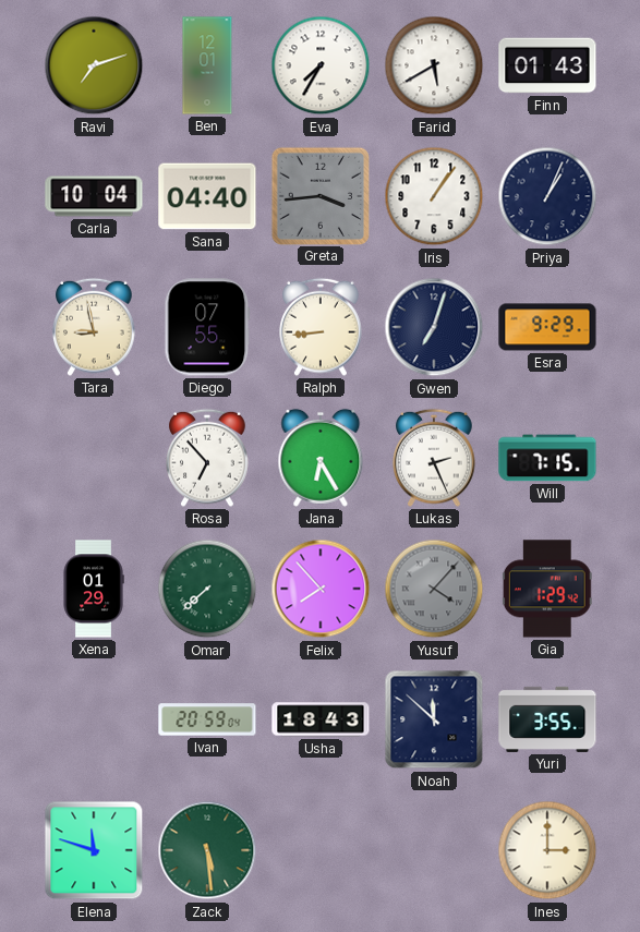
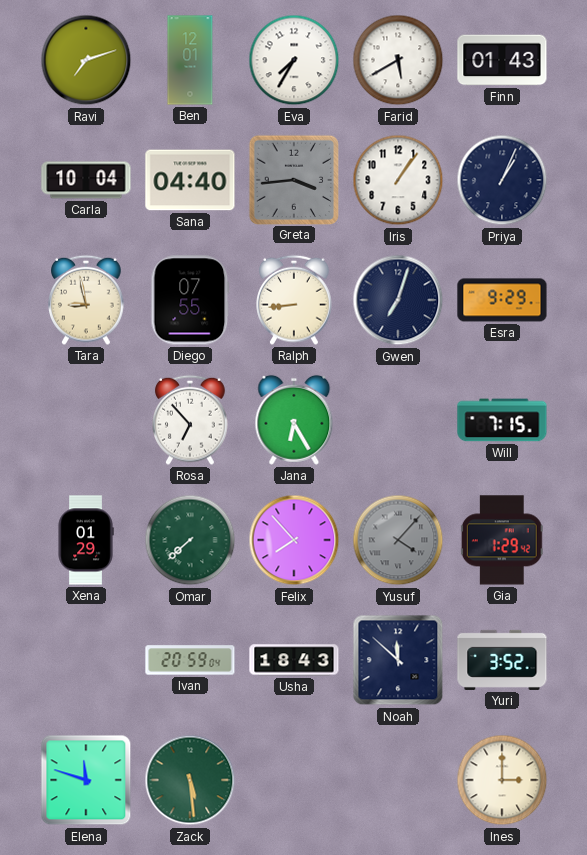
Lukas: 2:26 -> none (434, 458)
Yuri: 3:55 -> 3:52 (502, 660)
